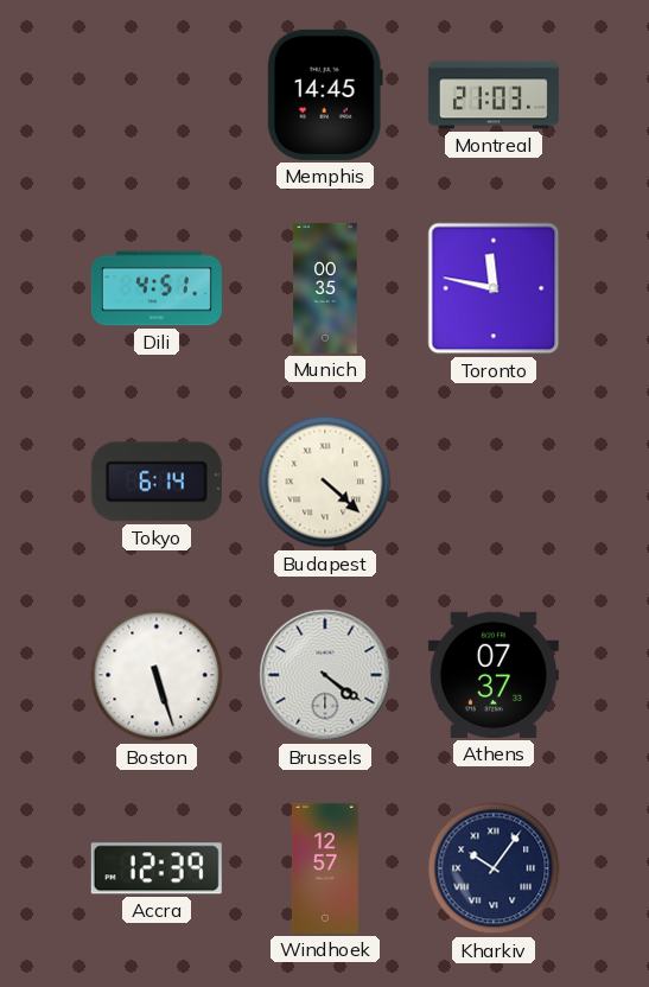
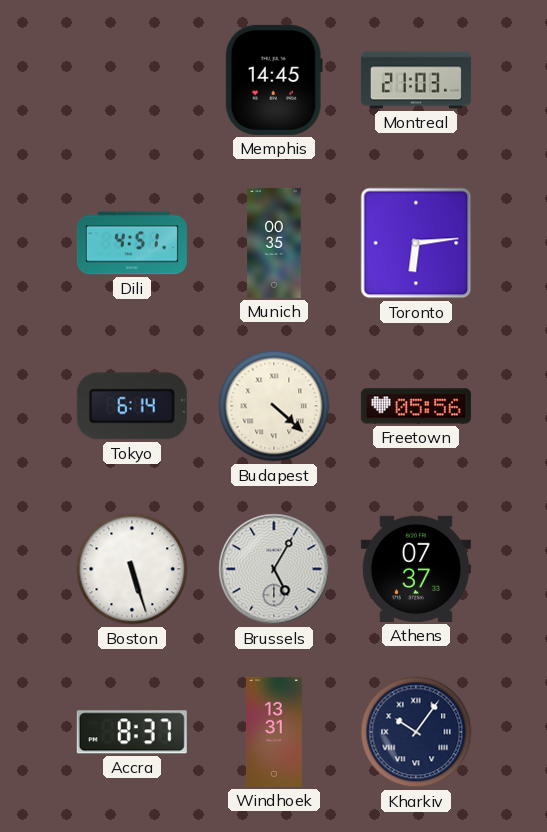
Toronto: 11:47 -> 6:14 (416, 243)
Freetown: none -> 05:56 (416, 406)
Brussels: 4:21 -> 5:05 (274, 569)
Accra: 12:39 -> 8:37 (132, 732)
Windhoek: 12:57 -> 13:31 (274, 732)
